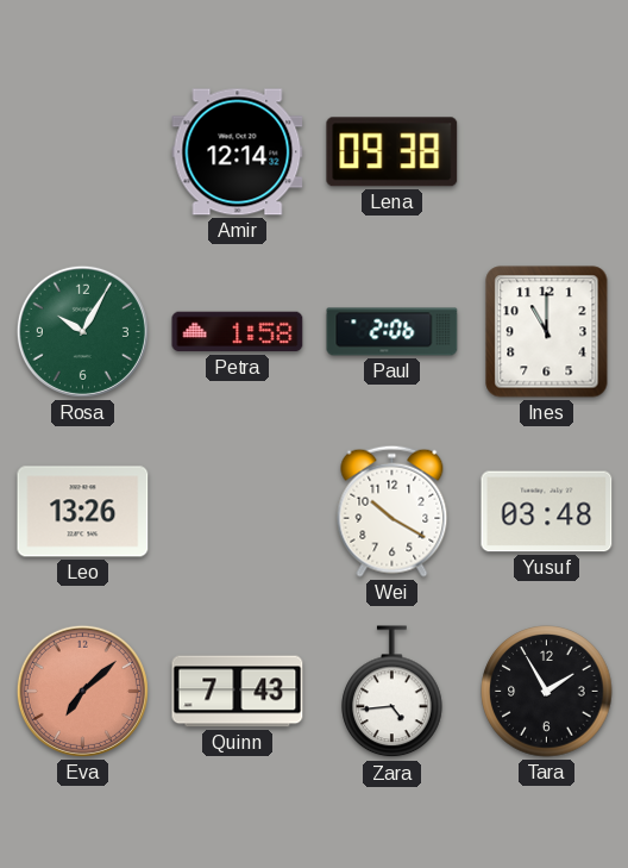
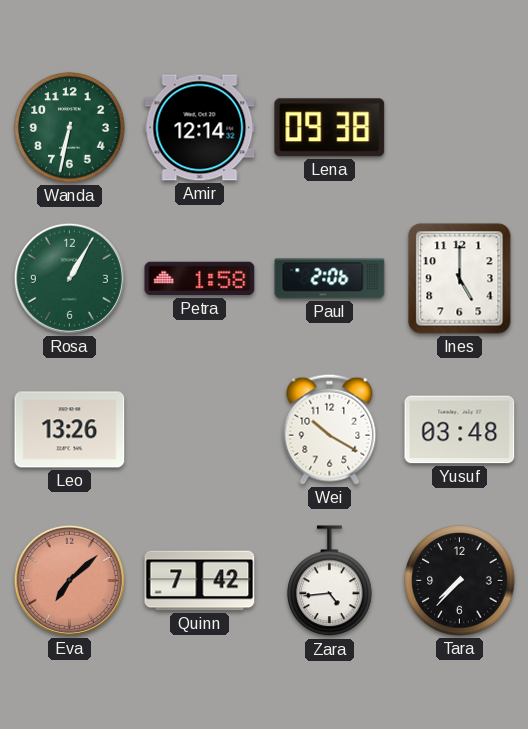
Wanda: none -> 6:32 (70, 128)
Rosa: 10:05 -> 1:05 (69, 278)
Ines: 11:00 -> 5:00 (460, 279)
Quinn: 7:43 -> 7:42 (200, 581)
Tara: 1:55 -> 7:37 (460, 581)
